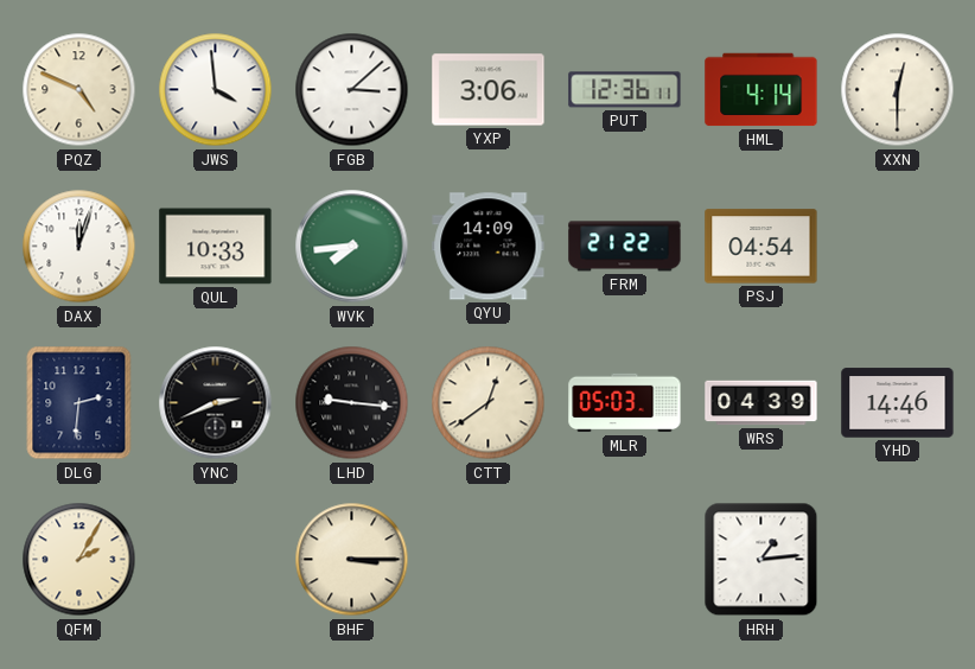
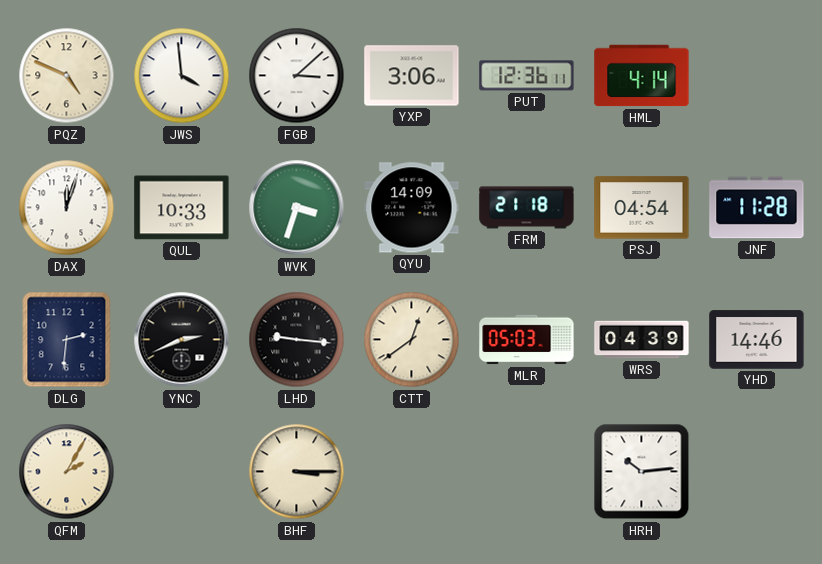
XXN: 12:30 -> none (898, 90)
WVK: 7:44 -> 3:33 (297, 208)
FRM: 21:22 -> 21:18 (527, 208)
JNF: none -> 11:28 (757, 208)
HRH: 1:14 -> 10:14 (642, 472)
